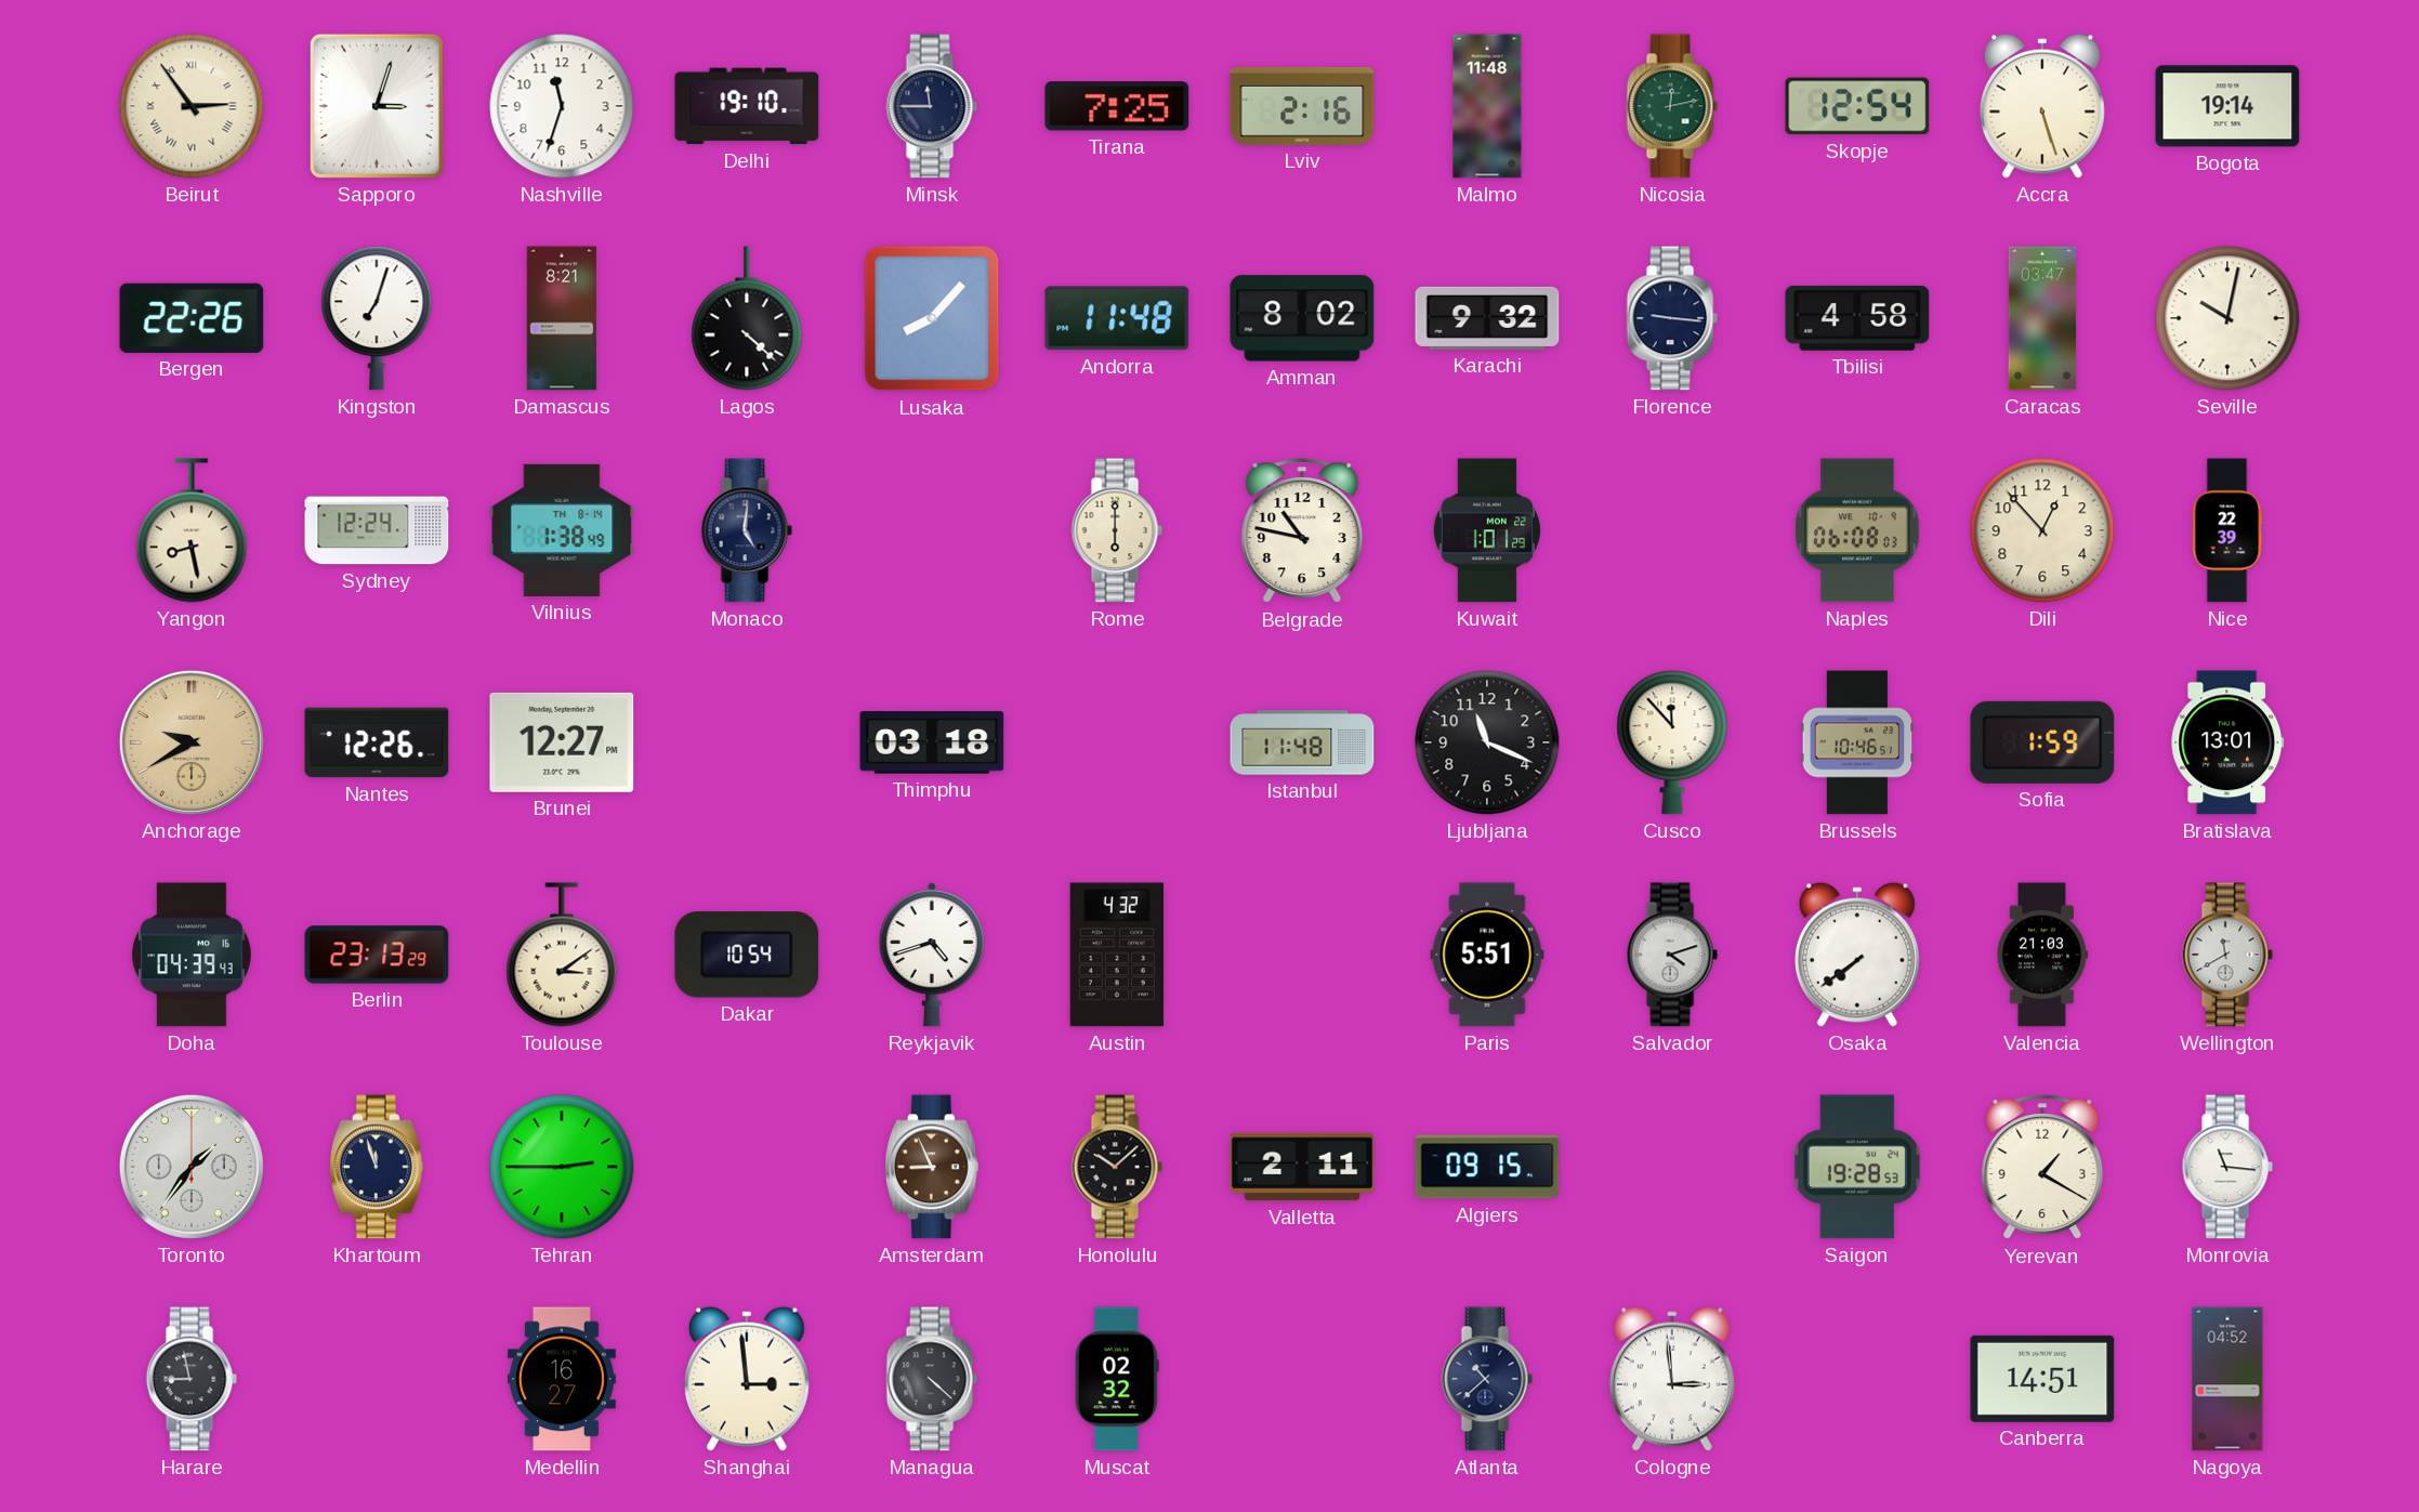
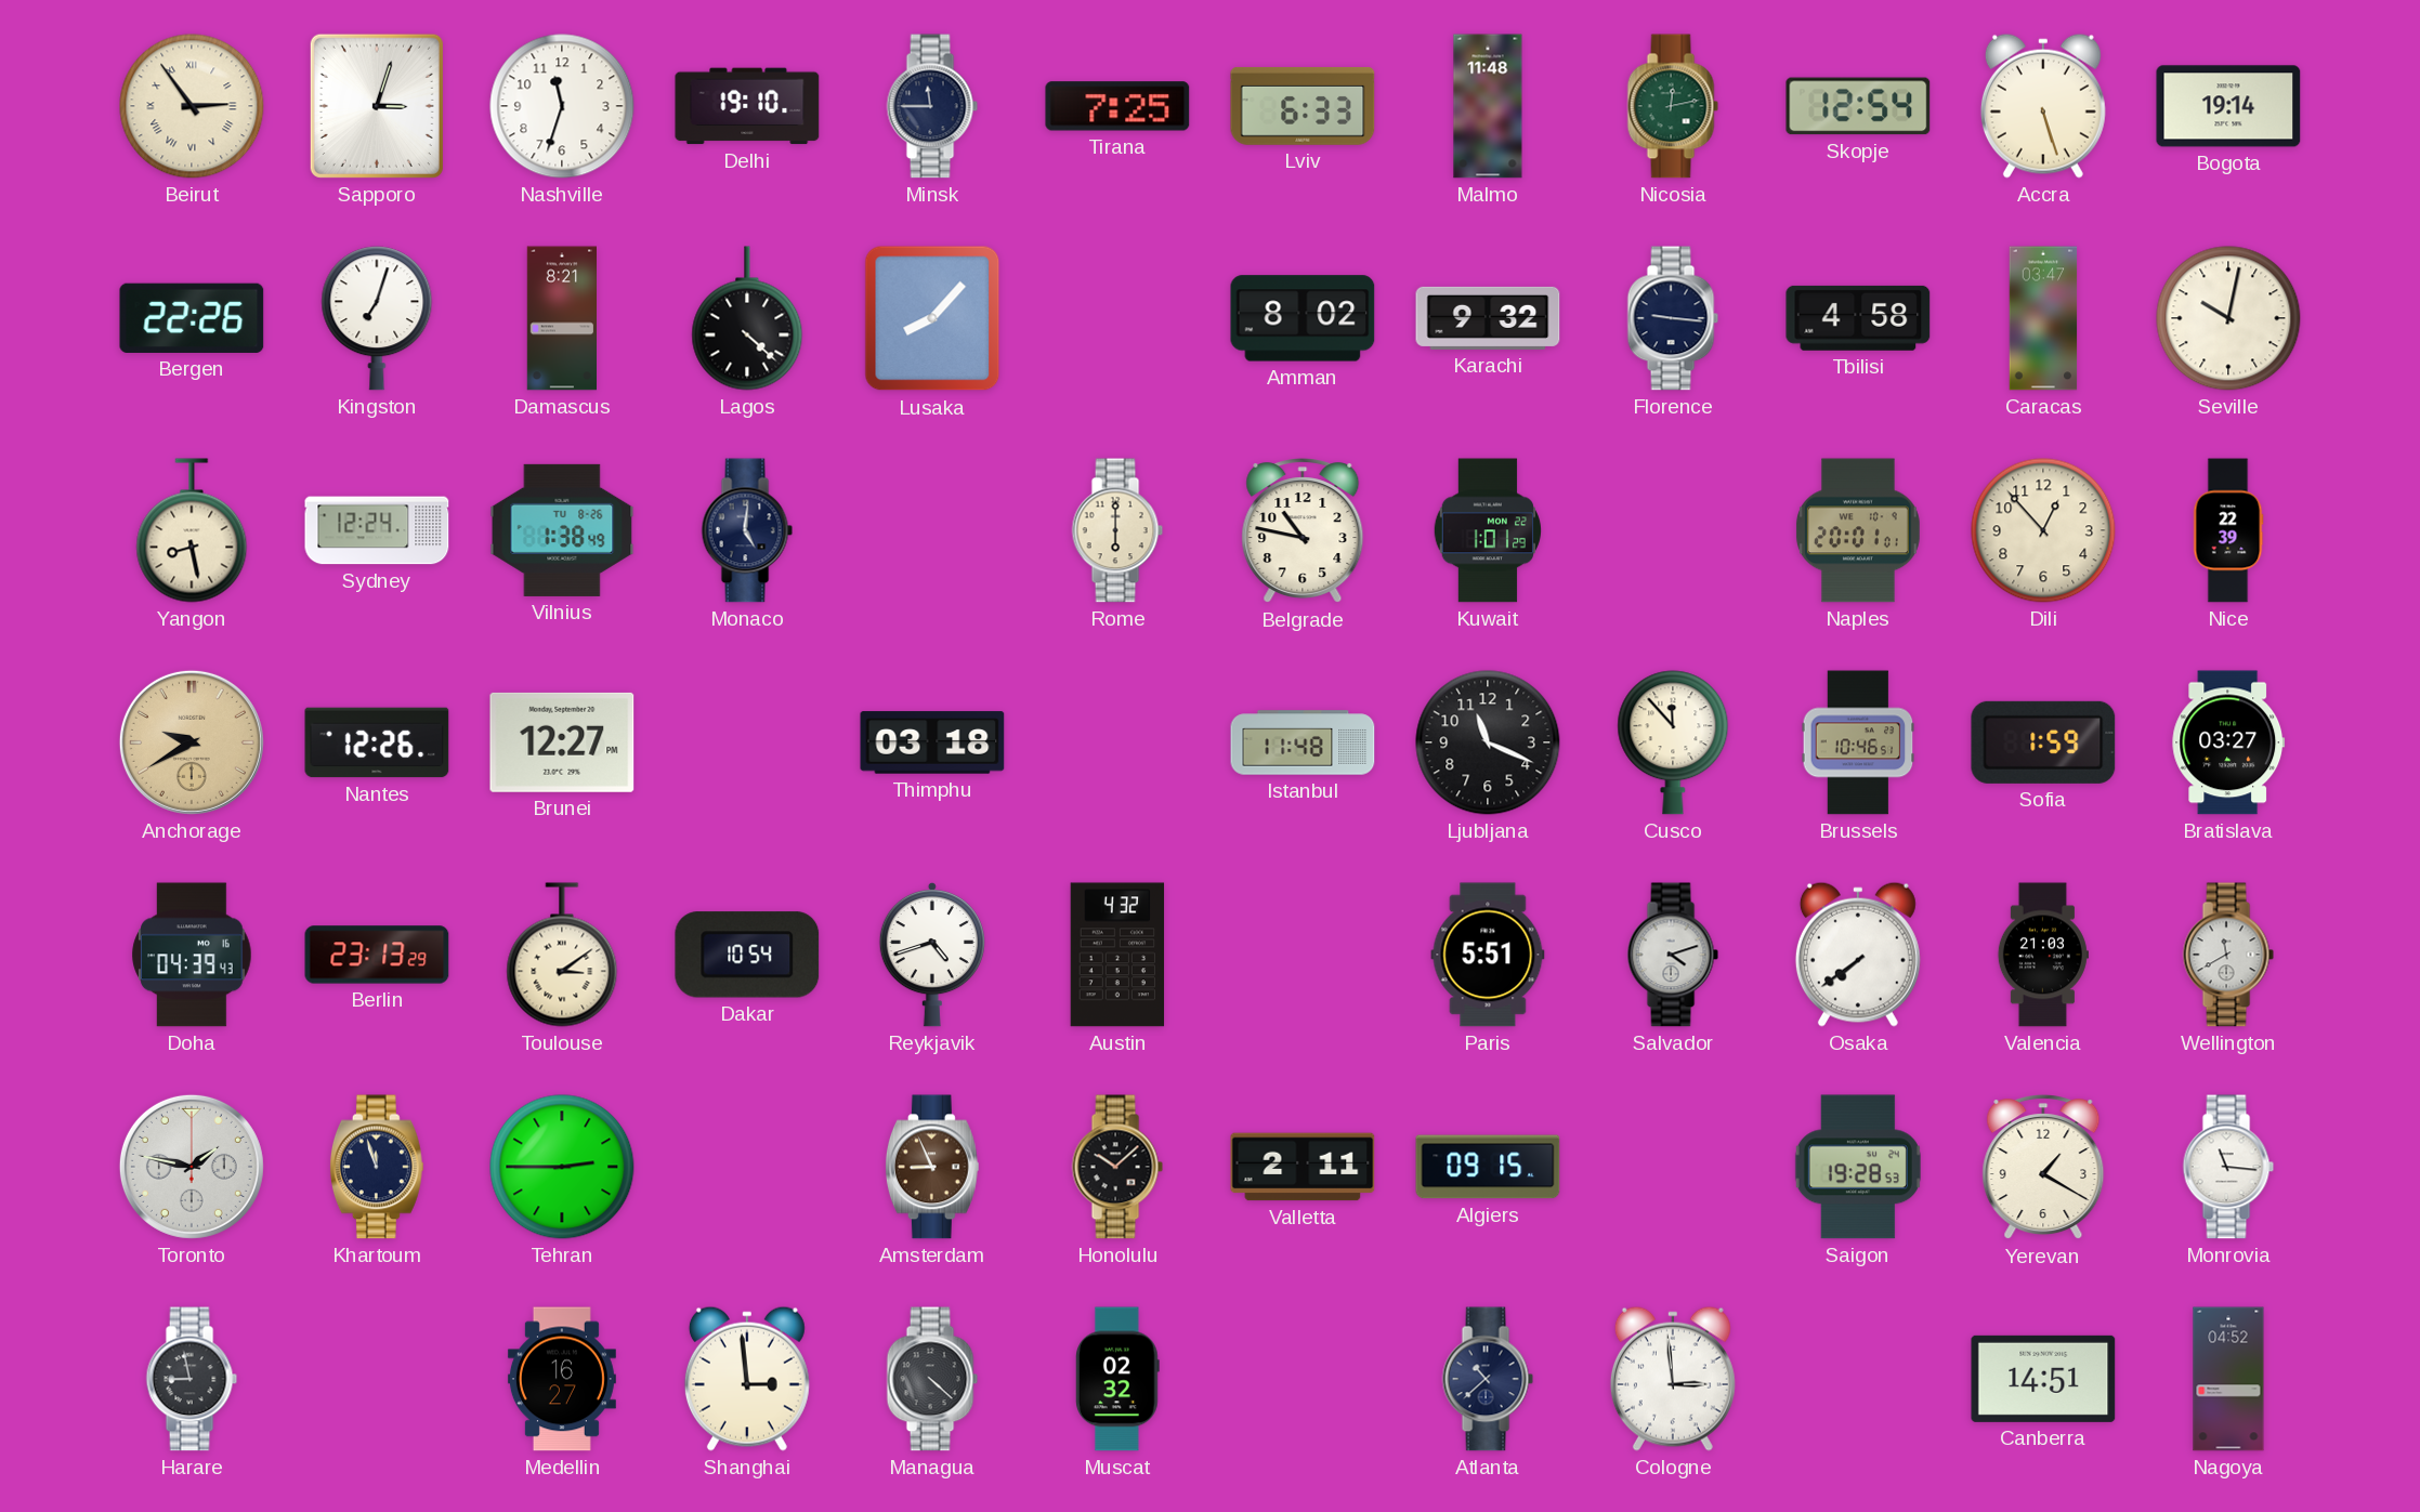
Lviv: 2:16 -> 6:33 (1303, 106)
Andorra: 11:48 -> none (1117, 318)
Vilnius date: TH 8-14 -> TU 8-26 (562, 530)
Naples: 06:08 -> 20:01 (1858, 530)
Bratislava: 13:01 -> 03:27 (2228, 742)
Toronto: 1:36 -> 1:47 (192, 1167)
